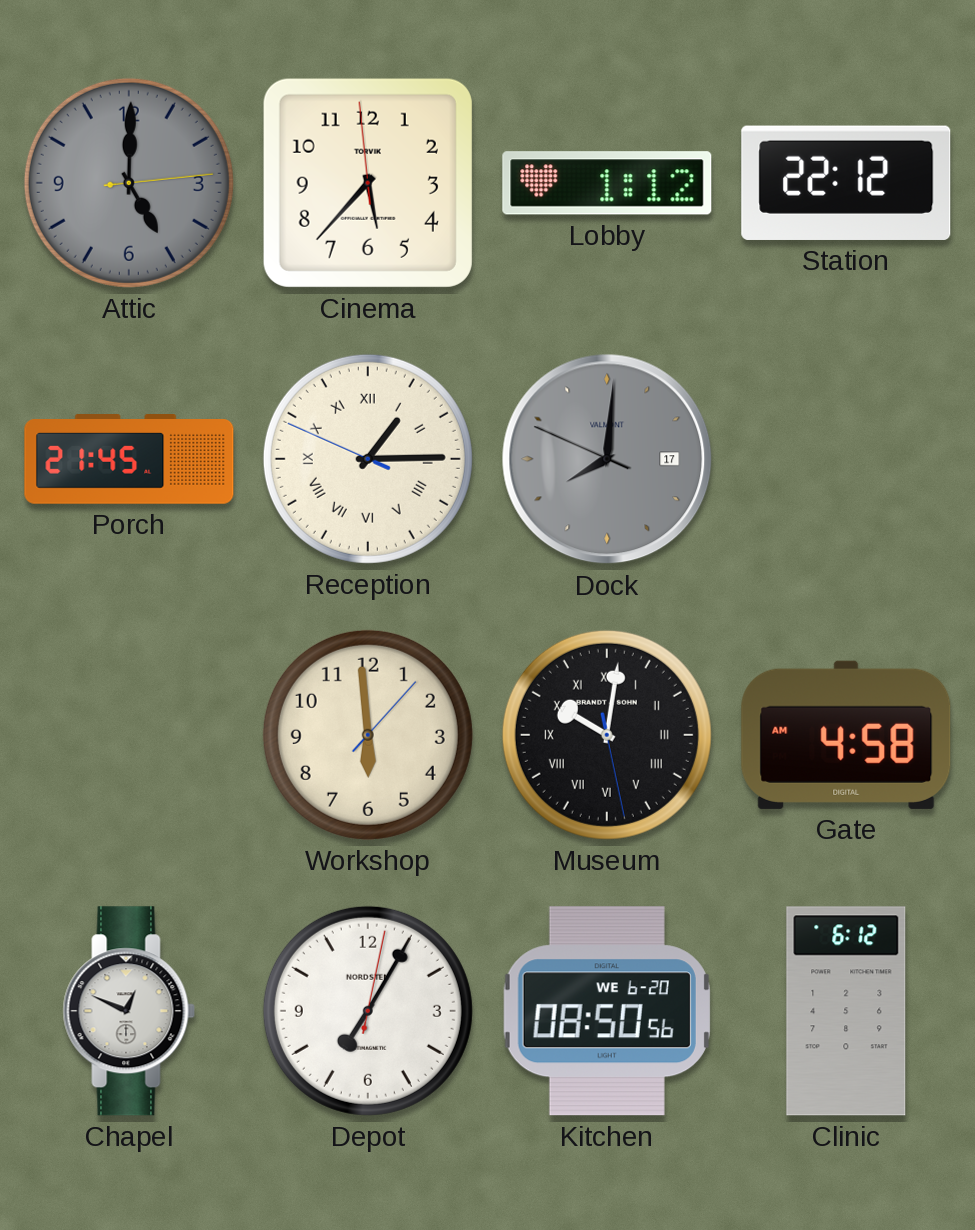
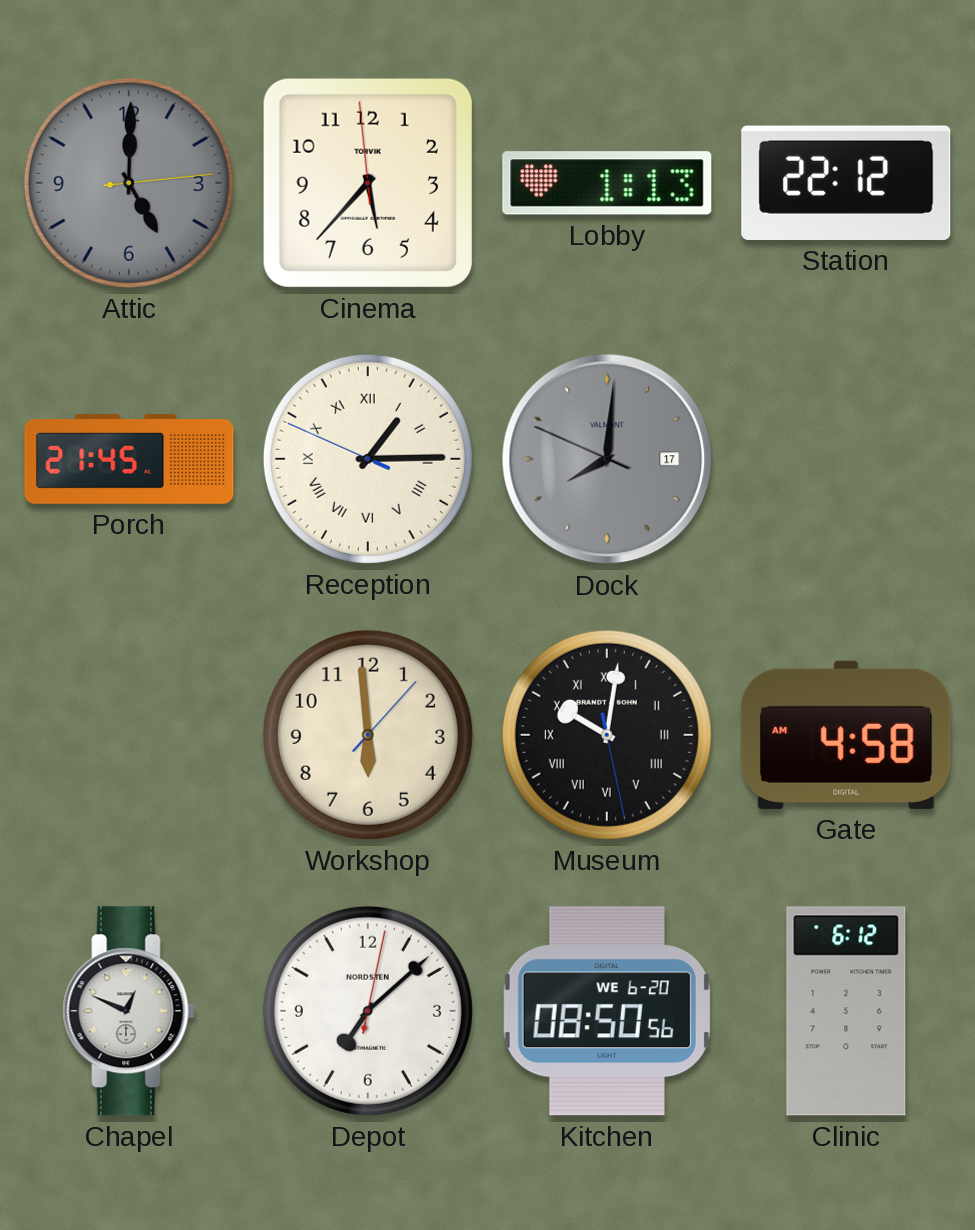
Lobby: 1:12 -> 1:13 (607, 183)
Depot: 7:05 -> 7:08 (368, 1011)
